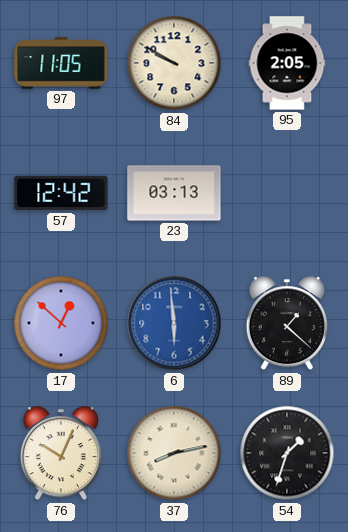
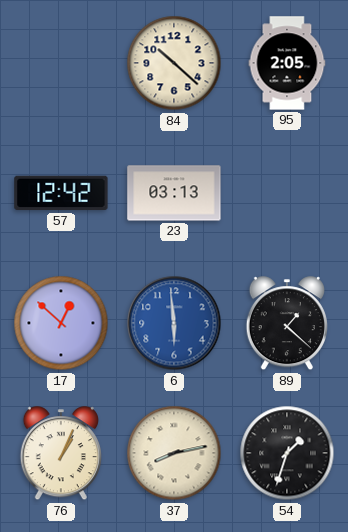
97: 11:05 -> none (61, 63)
84: 9:50 -> 10:22 (174, 63)
76: 10:04 -> 1:04 (61, 454)
